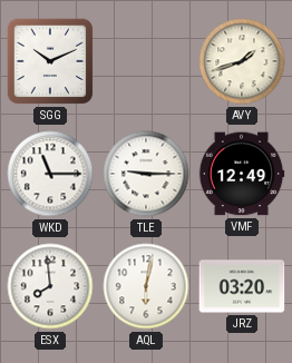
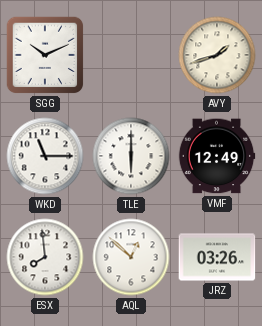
TLE: 9:15 -> 6:00 (131, 156)
AQL: 6:02 -> 12:52 (131, 257)
JRZ: 03:20 -> 03:26 (217, 257)
